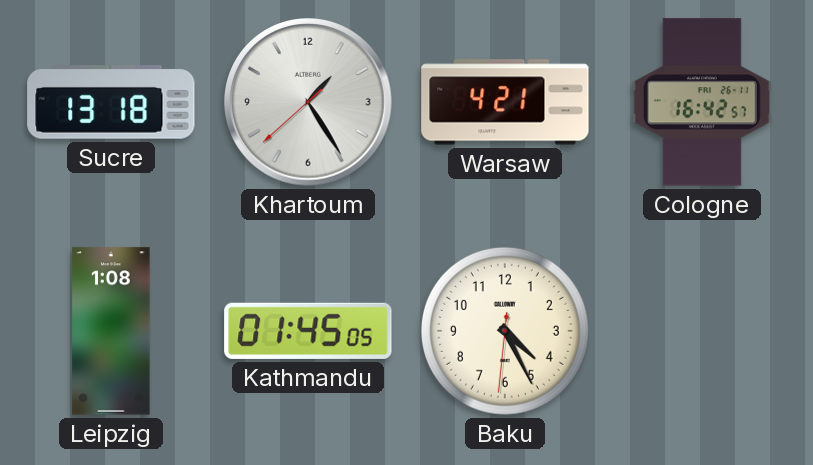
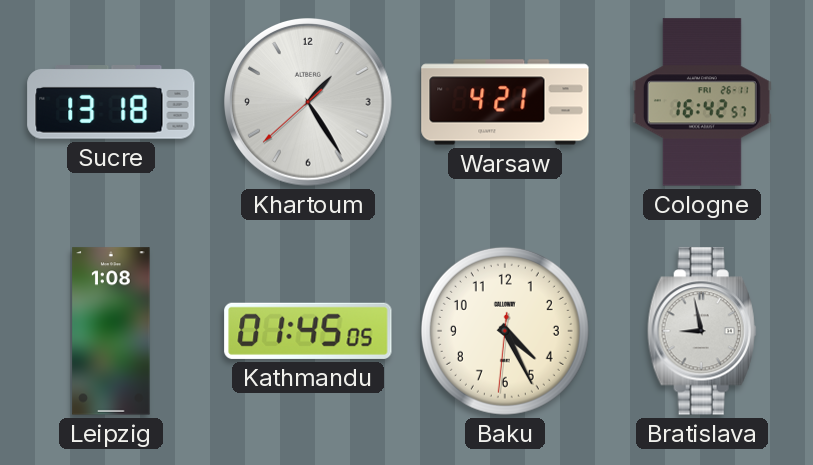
Bratislava: none -> 8:58 (702, 331)
